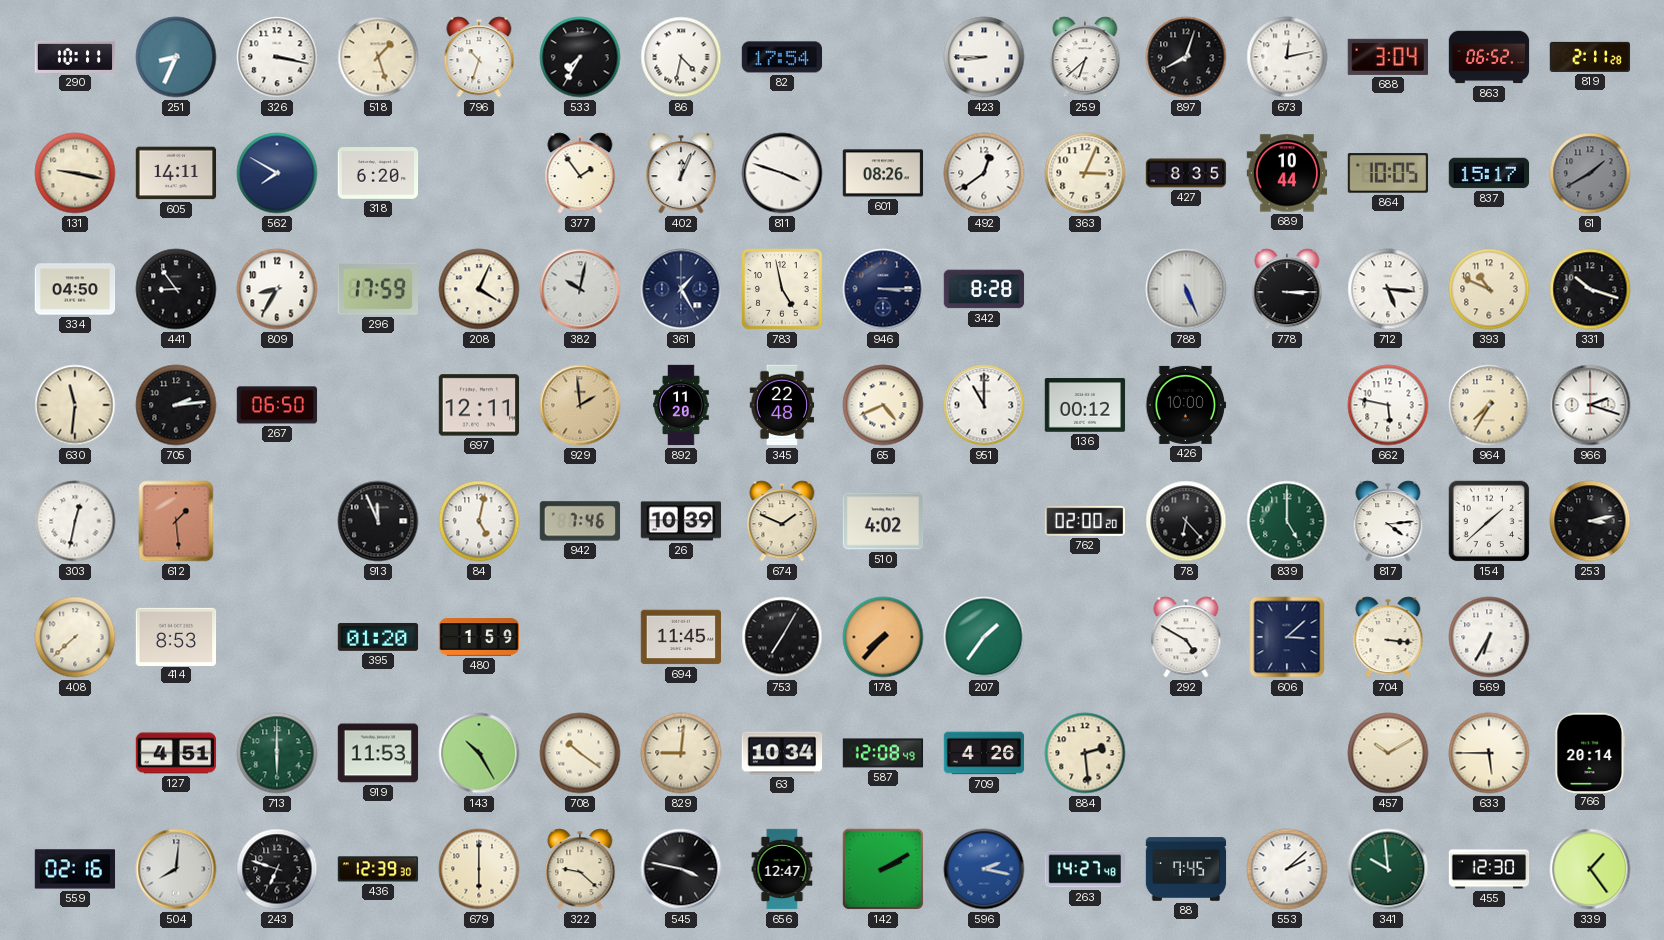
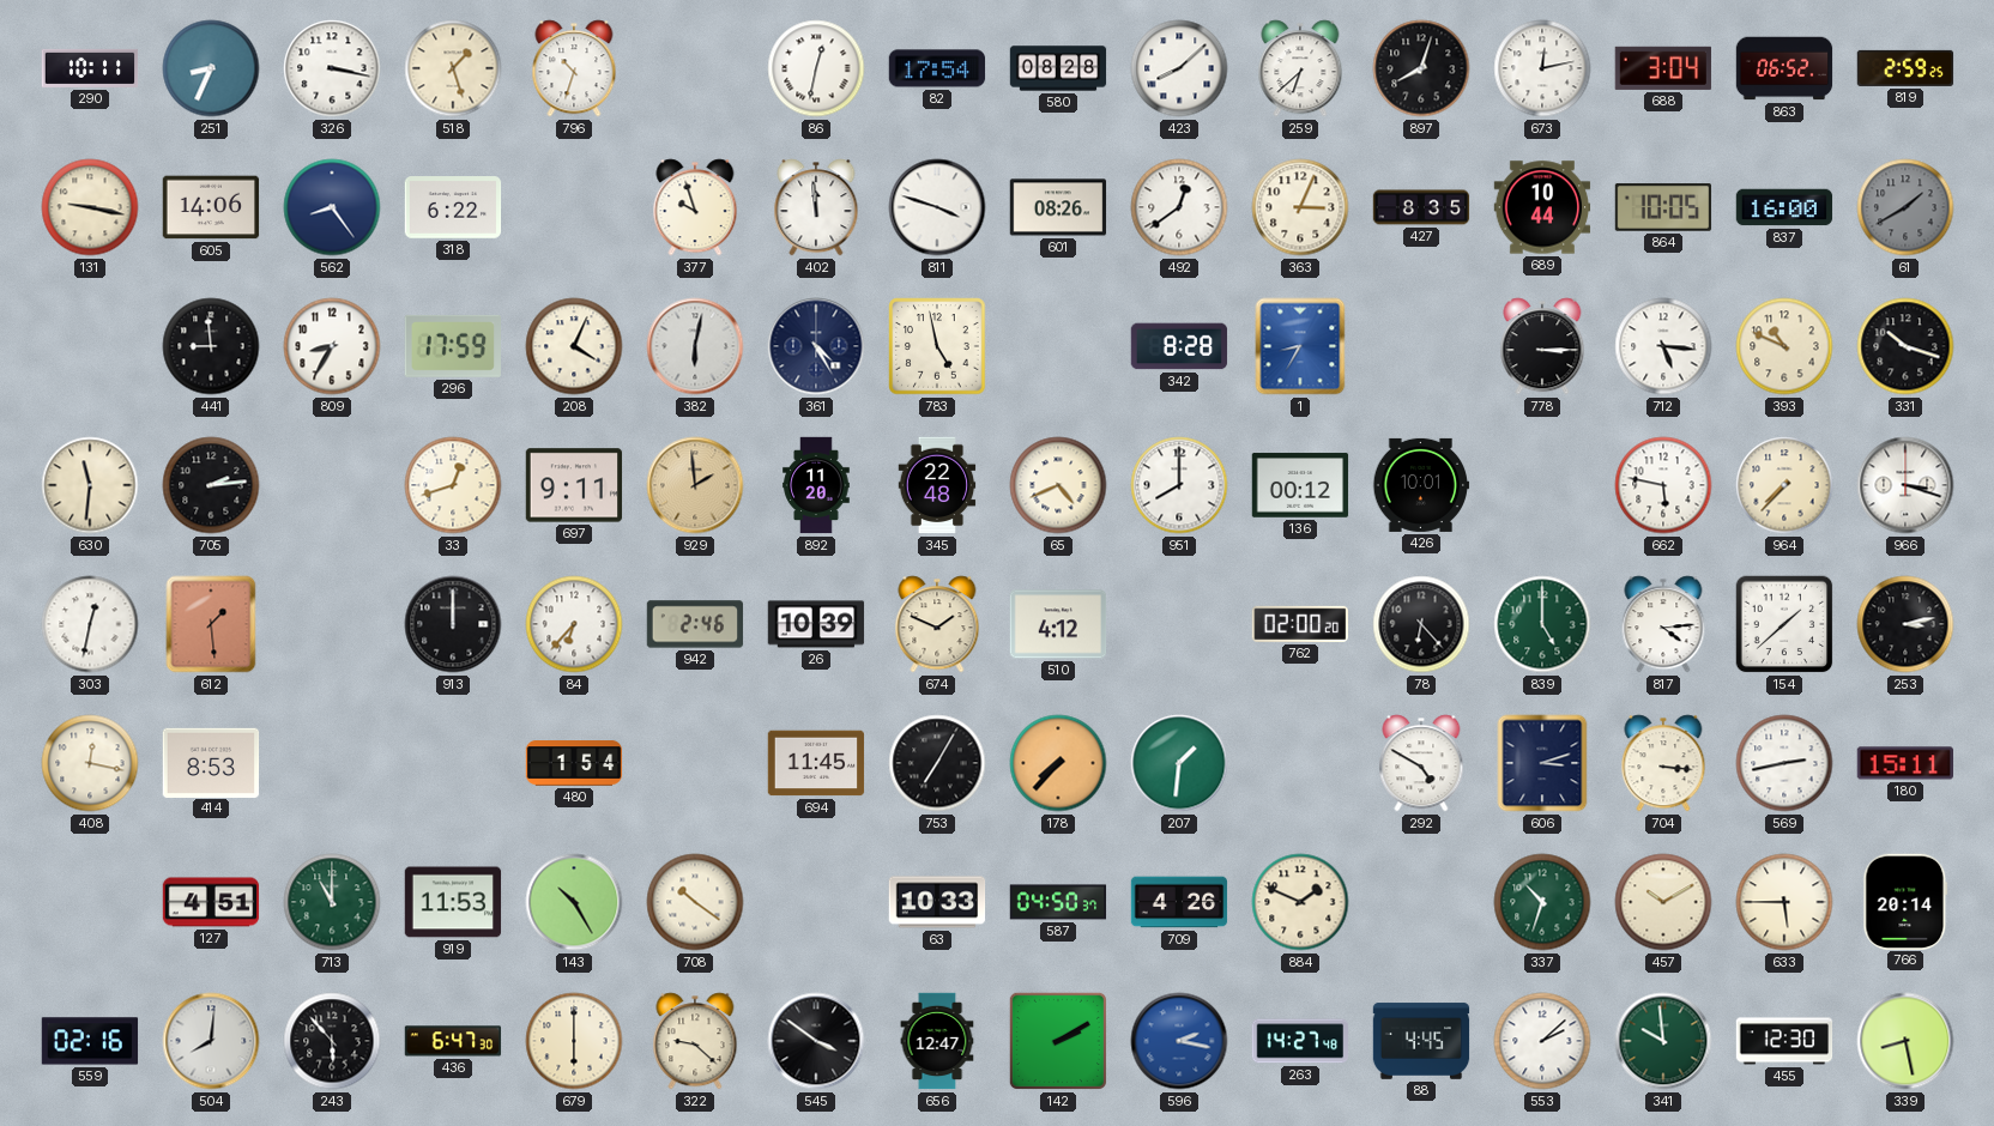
533: 7:35 -> none (580, 57)
86: 4:32 -> 12:32 (816, 68)
580: none -> 08:28 (1058, 68)
423: 8:45 -> 8:08 (1179, 68)
819: 2:11 -> 2:59 (1905, 68)
605: 14:11 -> 14:06 (211, 207)
562: 7:50 -> 8:24 (332, 207)
318: 6:20 -> 6:22 (453, 207)
377: 1:54 -> 9:57 (695, 207)
402: 12:04 -> 11:59 (816, 207)
837: 15:17 -> 16:00 (1784, 207)
334: 04:50 -> none (75, 289)
441: 8:54 -> 8:59 (211, 346)
382: 10:02 -> 6:02 (695, 346)
361: 1:25 -> 4:25 (816, 346)
946: 3:15 -> none (883, 289)
1: none -> 8:35 (1300, 346)
788: 5:26 -> none (1186, 289)
267: 06:50 -> none (277, 405)
33: none -> 12:42 (453, 485)
697: 12:11 -> 9:11 (574, 485)
951: 11:00 -> 8:00 (1179, 485)
426: 10:00 -> 10:01 (1421, 485)
964: 7:35 -> 7:37 (1784, 485)
966: 2:18 -> 3:18 (1905, 485)
913: 11:56 -> 12:00 (453, 624)
84: 5:02 -> 6:37 (574, 624)
942: 7:46 -> 2:46 (695, 624)
510: 4:02 -> 4:12 (1058, 624)
408: 7:38 -> 12:17 (90, 763)
395: 01:20 -> none (378, 637)
480: 1:59 -> 1:54 (574, 763)
207: 1:36 -> 1:31 (1179, 763)
606: 3:08 -> 3:12 (1542, 763)
569: 6:35 -> 2:43 (1784, 763)
180: none -> 15:11 (1904, 763)
713: 6:00 -> 11:00 (332, 902)
829: 9:01 -> none (681, 753)
63: 10:34 -> 10:33 (937, 902)
587: 12:08 -> 04:50 (1058, 902)
884: 2:29 -> 1:49 (1300, 902)
337: none -> 10:33 (1542, 902)
243: 6:48 -> 5:53 (332, 1041)
436: 12:39 -> 6:47 (453, 1041)
545: 3:47 -> 3:51 (816, 1041)
88: 7:45 -> 4:45 (1421, 1041)
339: 1:24 -> 8:28 (1905, 1041)
